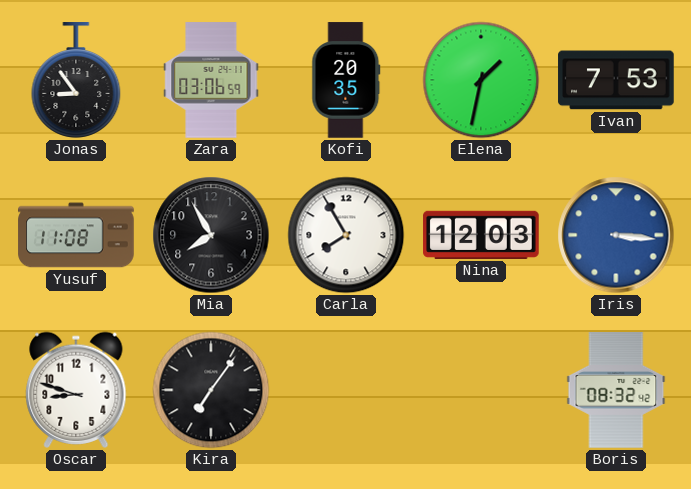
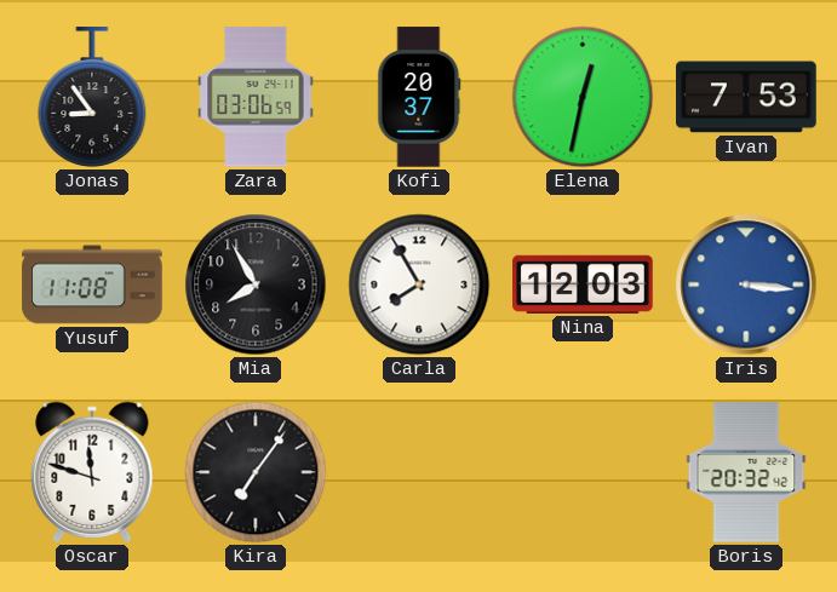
Kofi: 20:35 -> 20:37 (419, 97)
Elena: 1:32 -> 12:32 (583, 97)
Oscar: 8:48 -> 11:48 (92, 472)
Boris: 08:32 -> 20:32 (746, 472)
